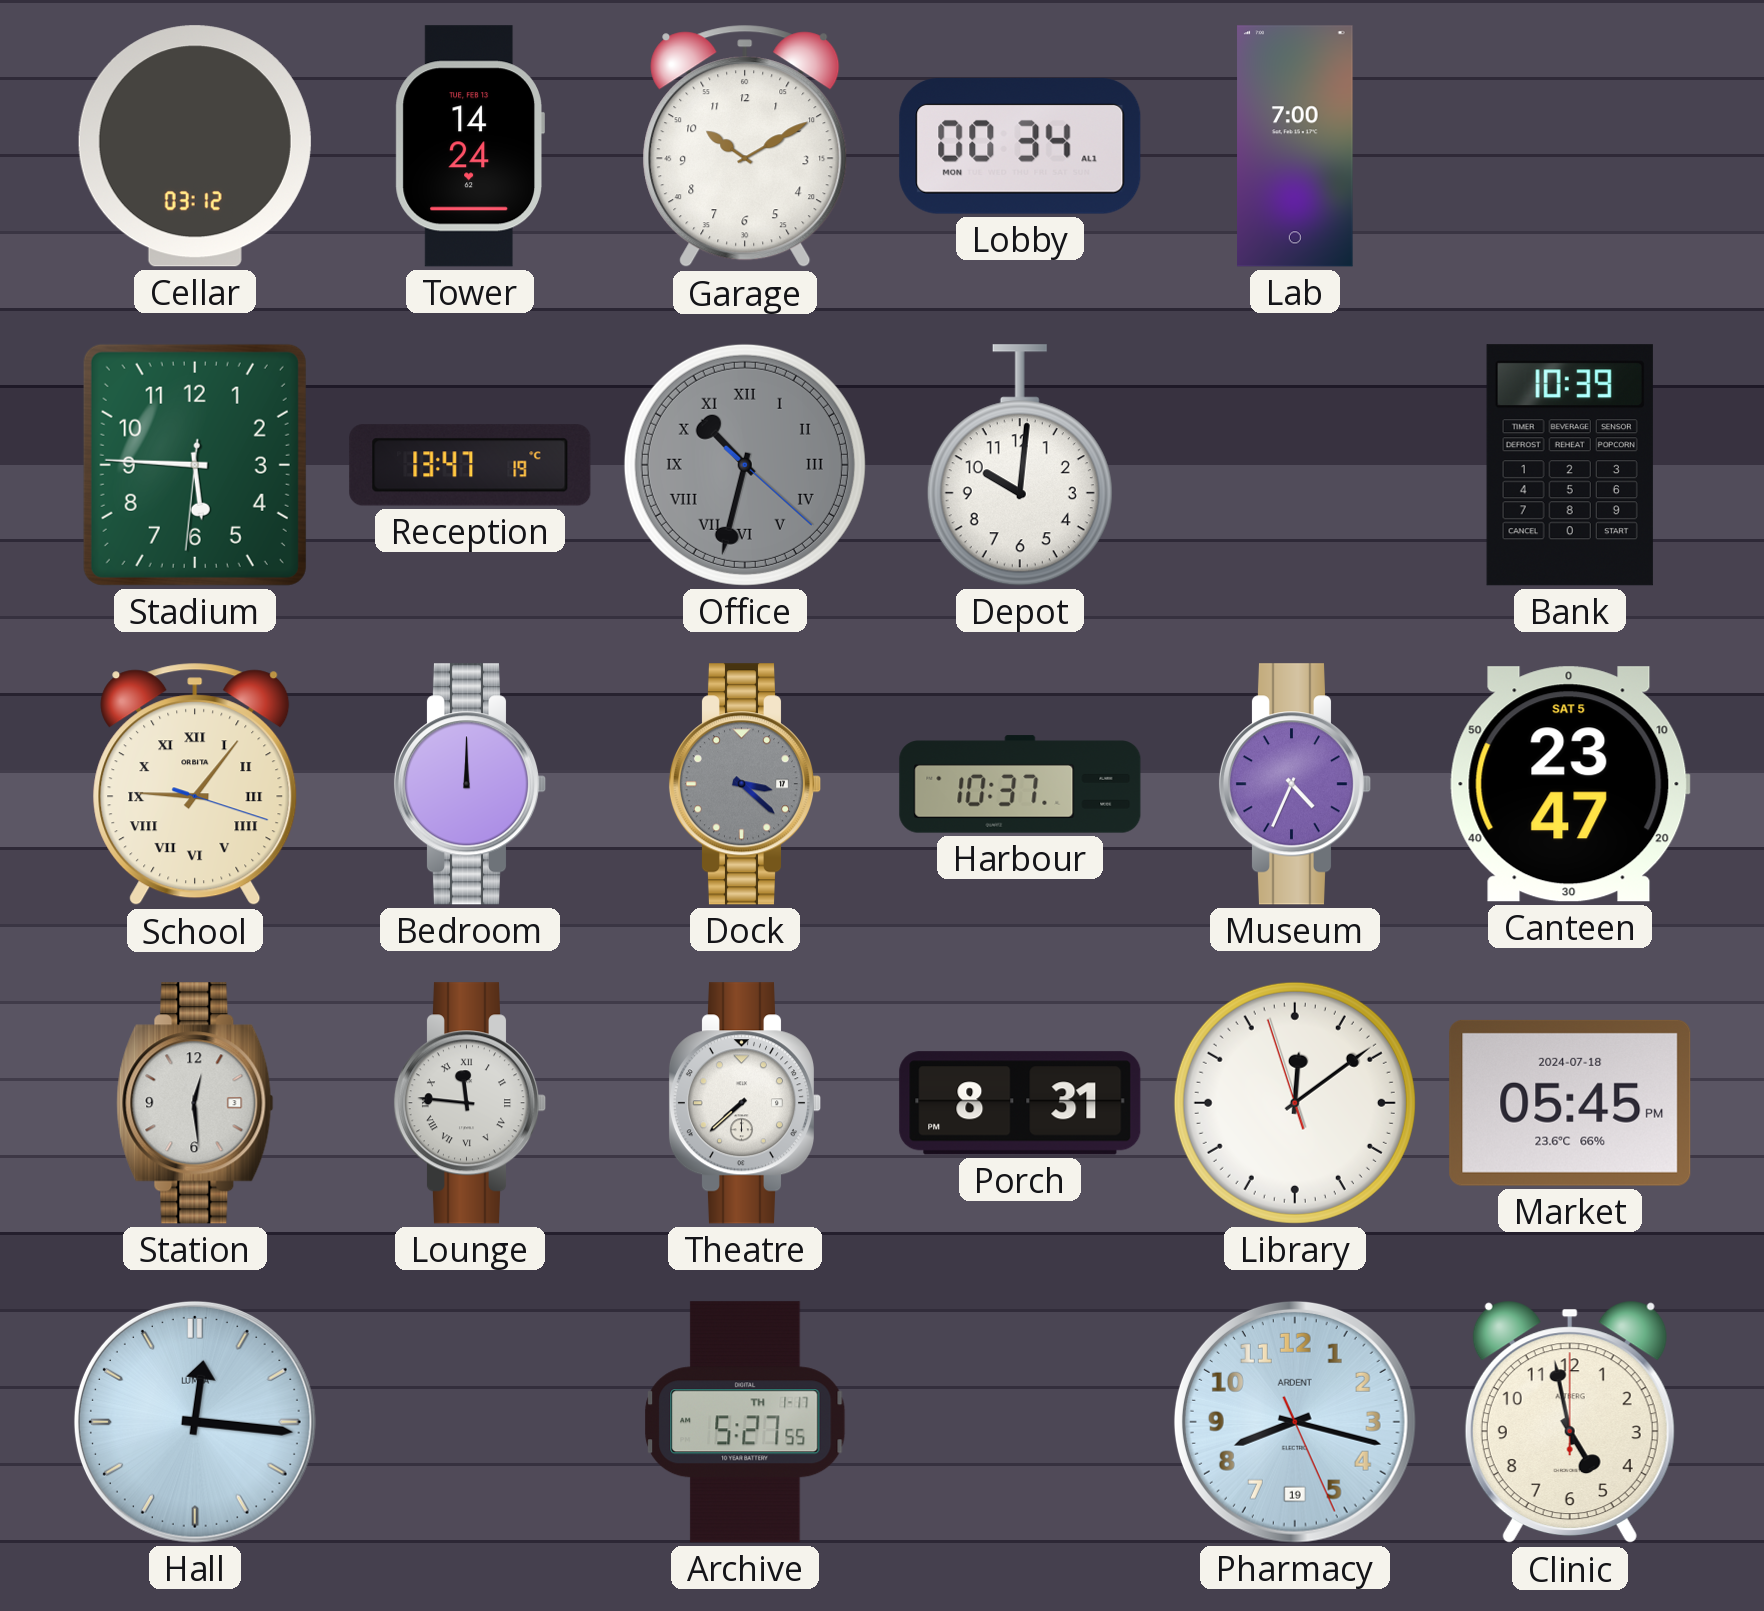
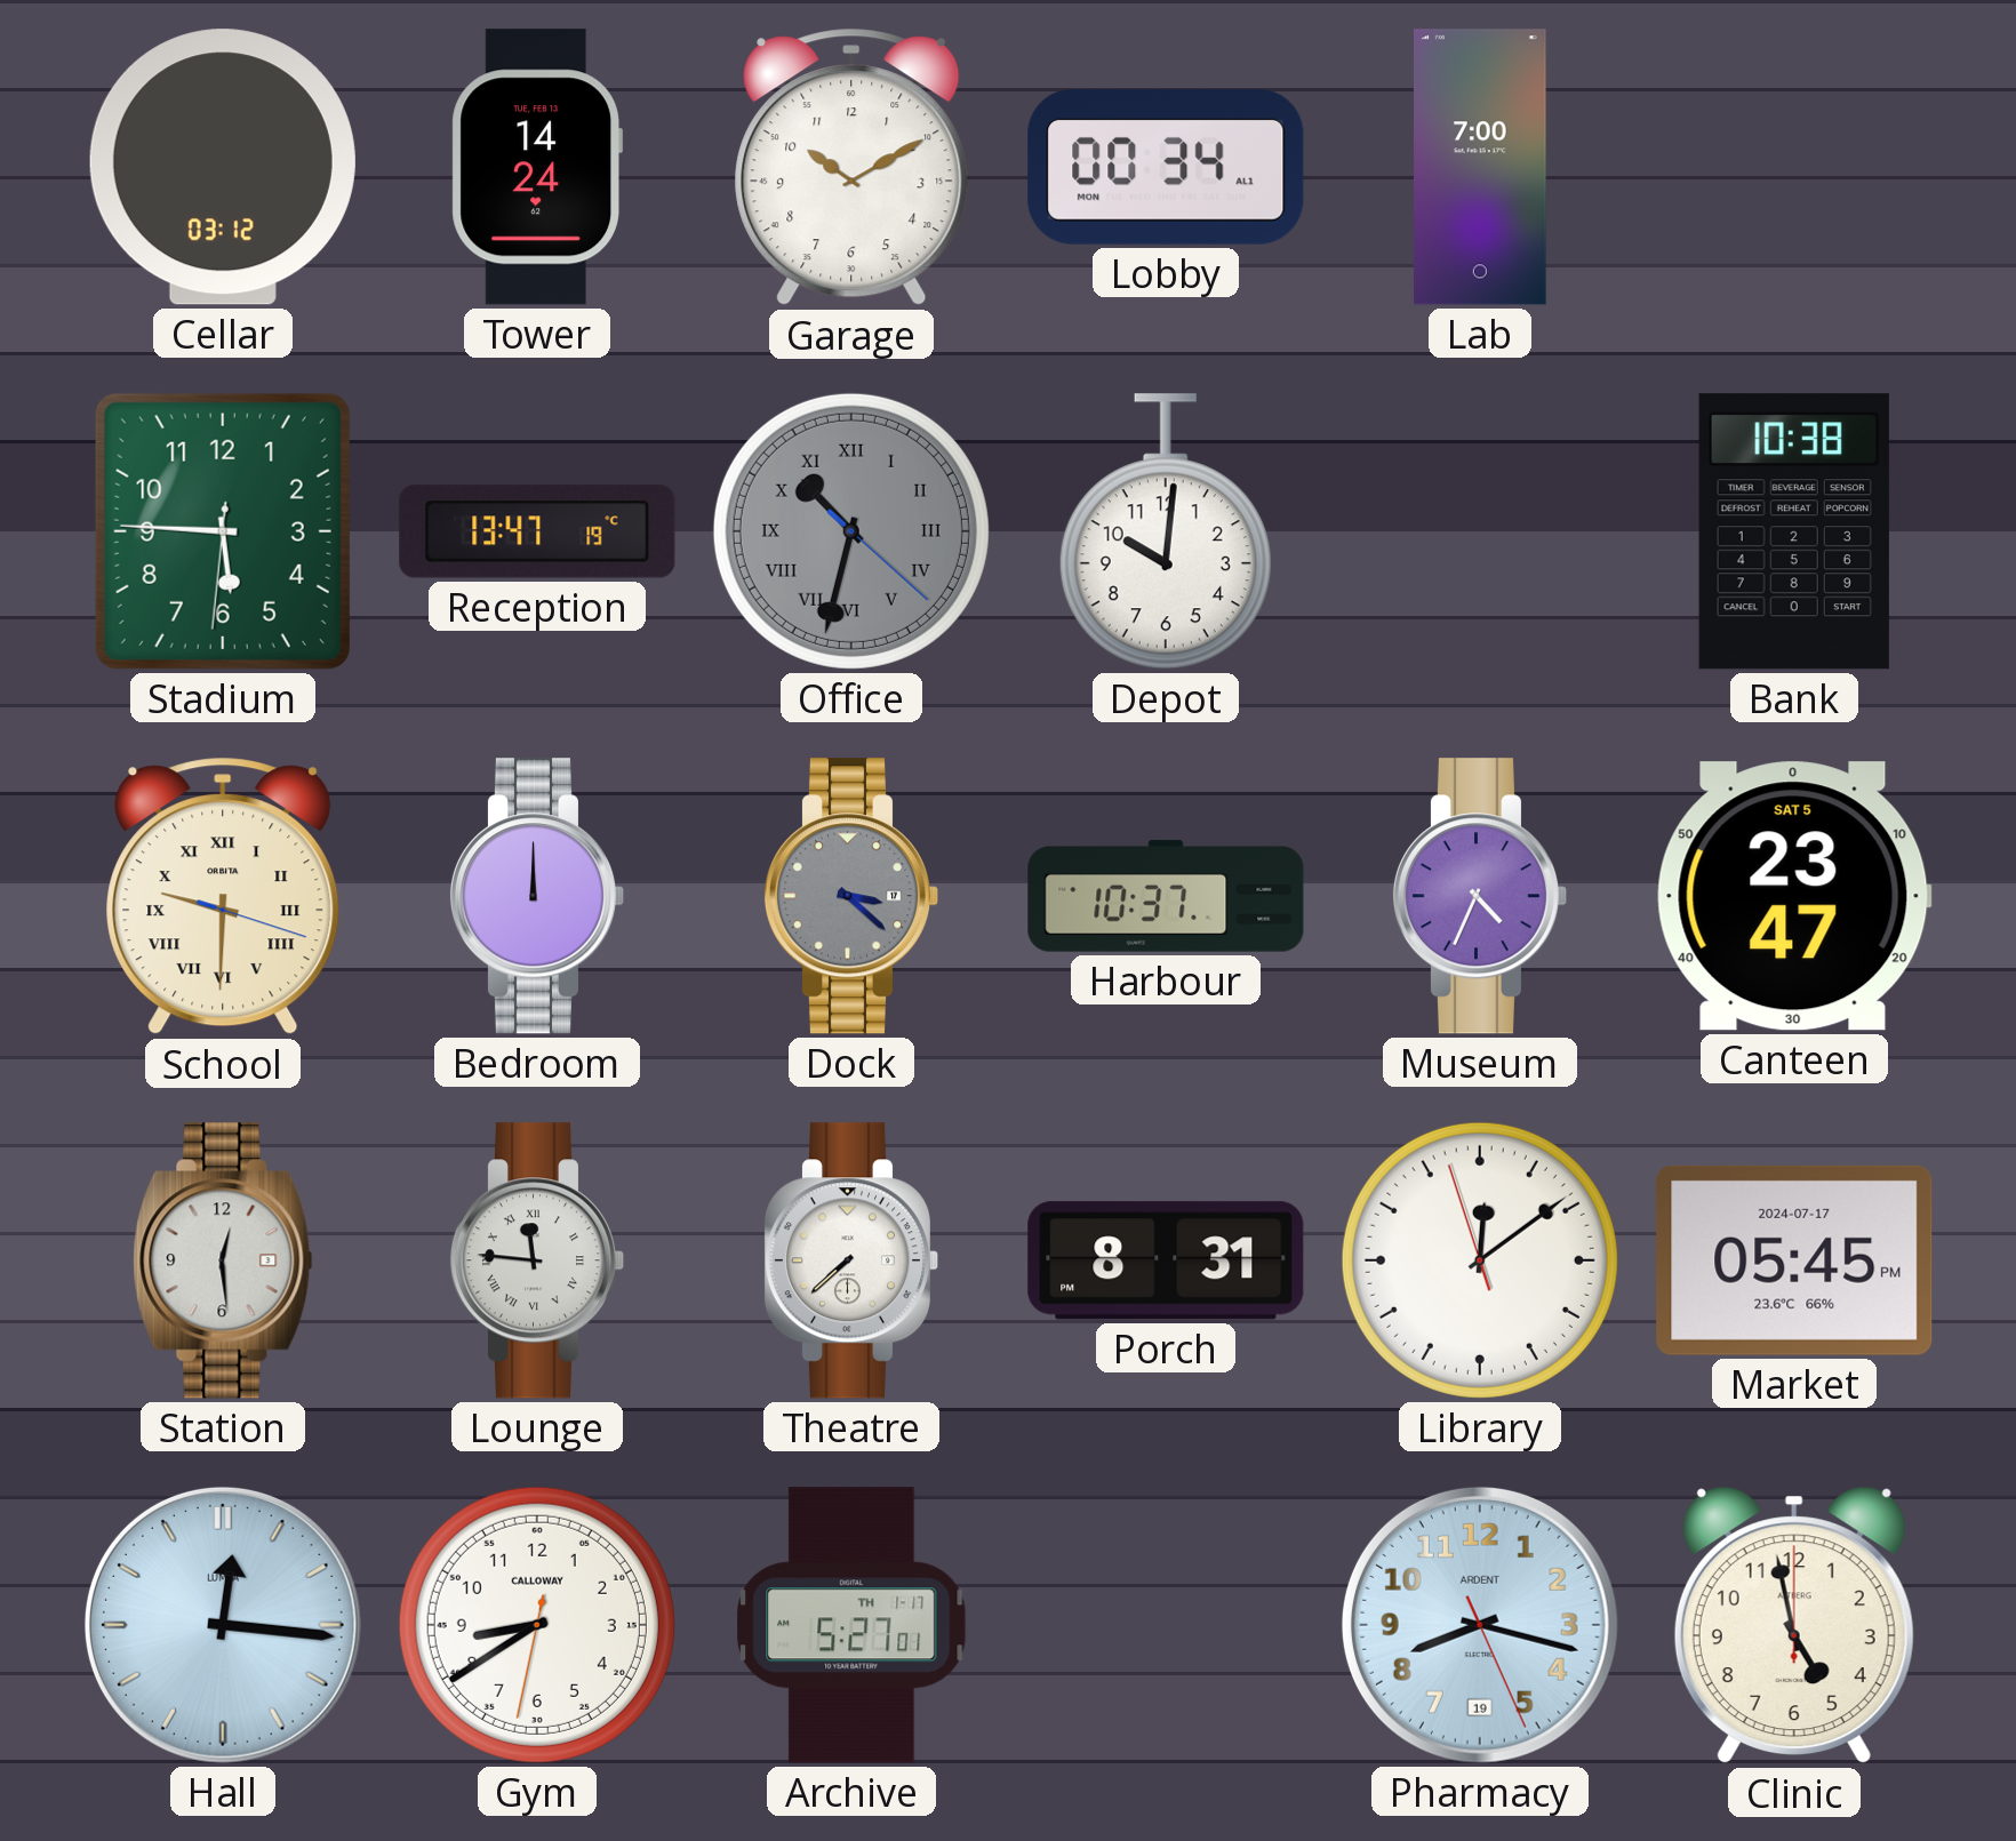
Bank: 10:39 -> 10:38 (1794, 531)
School: 9:06 -> 9:30 (223, 896)
Market date: 2024-07-18 -> 2024-07-17 (1794, 1260)
Gym: none -> 8:39 (537, 1625)
Archive: 5:27:55 -> 5:27:01 (851, 1625)
